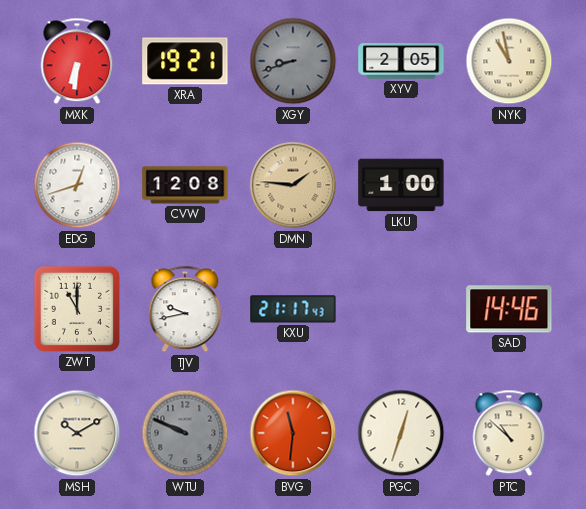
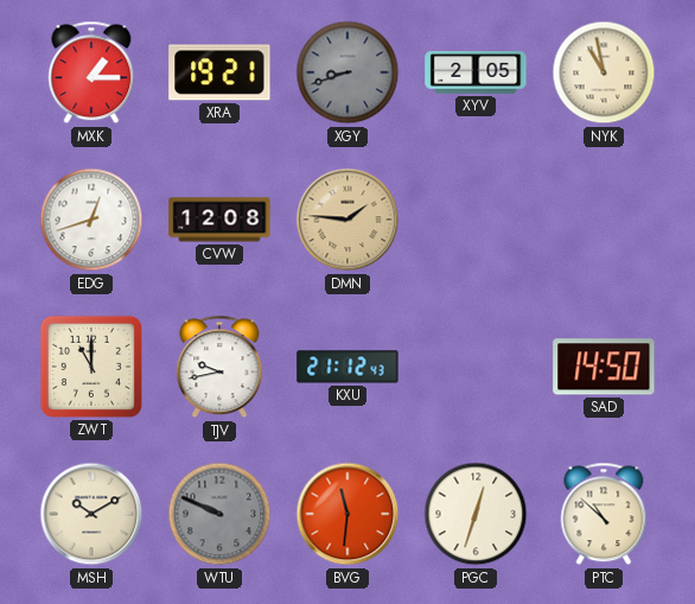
MXK: 6:31 -> 1:15 (91, 72)
LKU: 1:00 -> none (401, 185)
KXU: 21:17 -> 21:12 (347, 367)
SAD: 14:46 -> 14:50 (604, 367)
